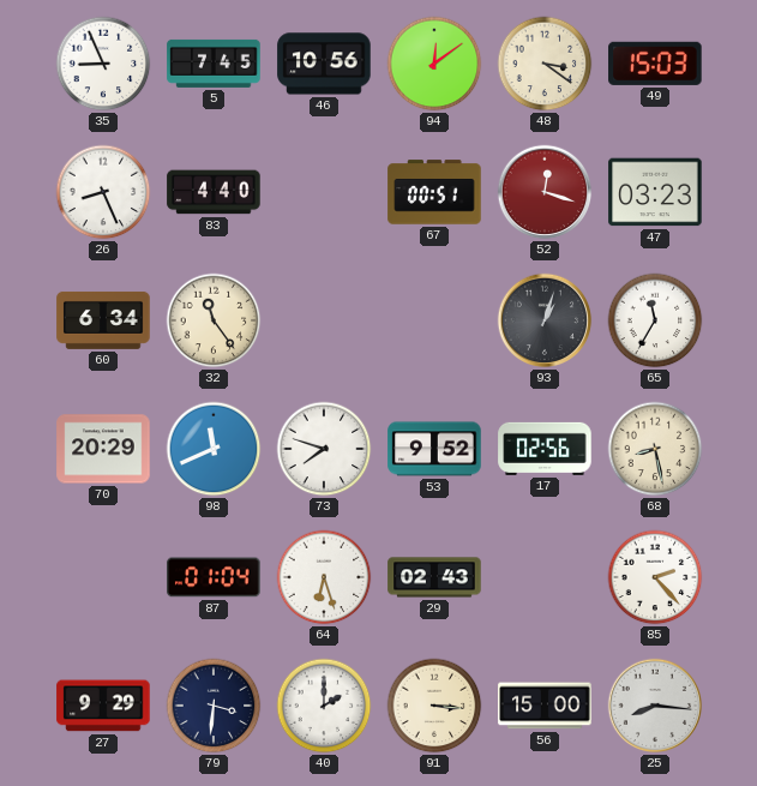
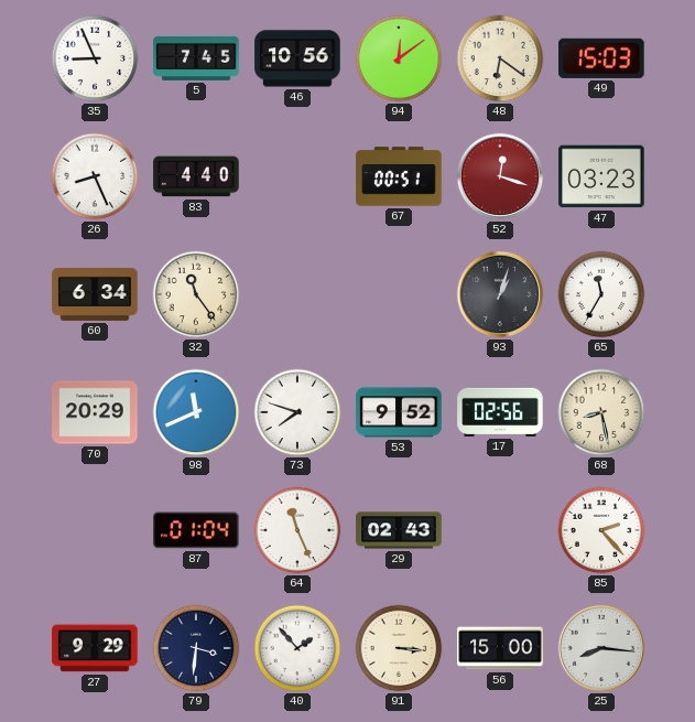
48: 3:21 -> 6:21 (500, 58)
64: 6:27 -> 11:26 (297, 530)
40: 2:00 -> 1:53 (297, 648)
